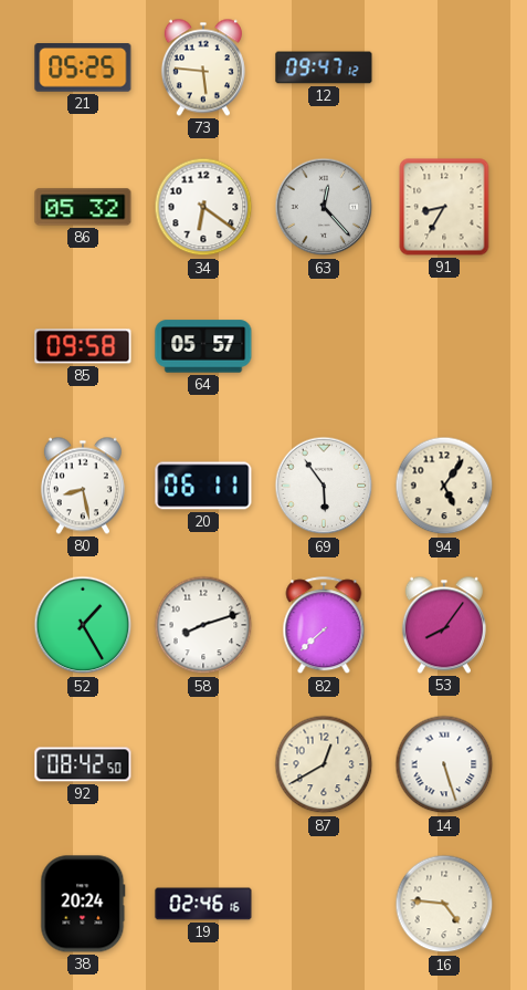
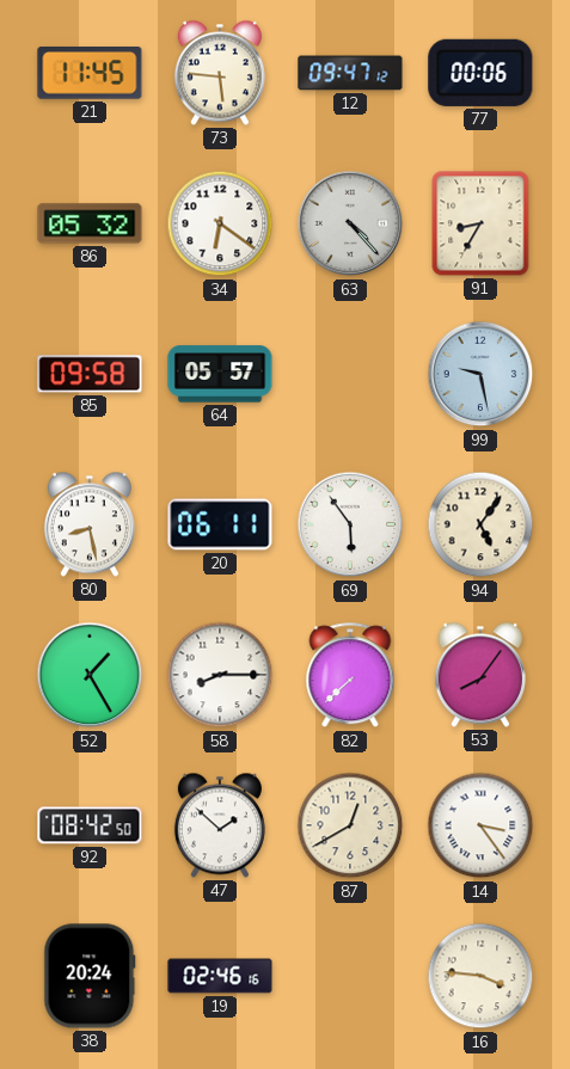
21: 05:25 -> 11:45 (90, 74)
77: none -> 00:06 (480, 73)
63: 12:23 -> 4:23 (350, 223)
99: none -> 9:28 (480, 374)
58: 8:12 -> 8:15 (220, 675)
47: none -> 1:52 (220, 825)
14: 5:27 -> 3:24 (480, 825)
16: 4:46 -> 3:46 (480, 976)
